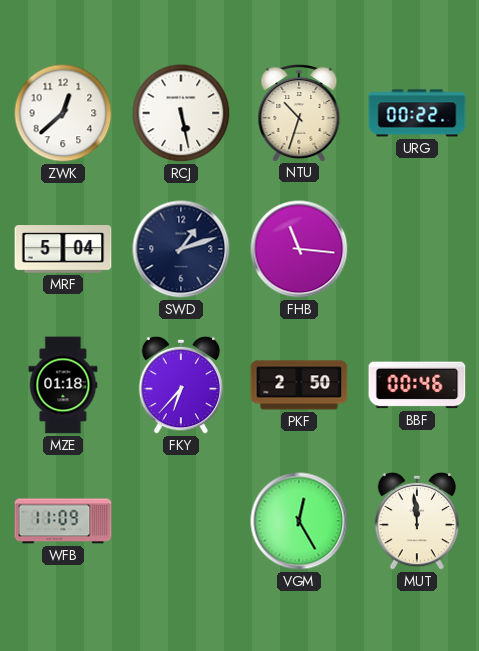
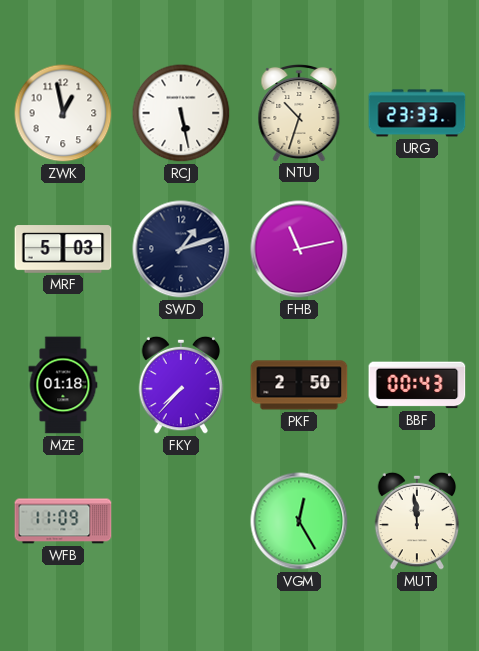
ZWK: 12:38 -> 12:58 (63, 113)
URG: 00:22 -> 23:33 (417, 113)
MRF: 5:04 -> 5:03 (63, 249)
FHB: 11:16 -> 11:13 (299, 249)
FKY: 6:37 -> 7:37 (181, 385)
BBF: 00:46 -> 00:43 (417, 385)
